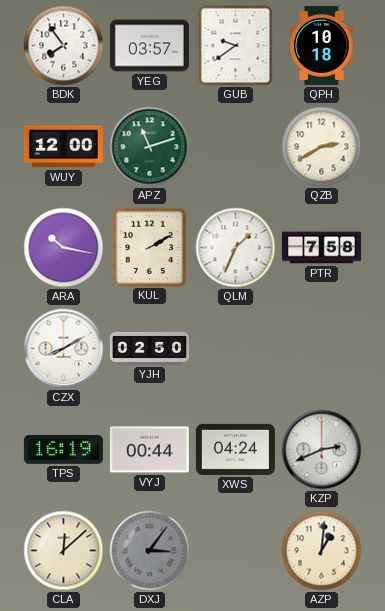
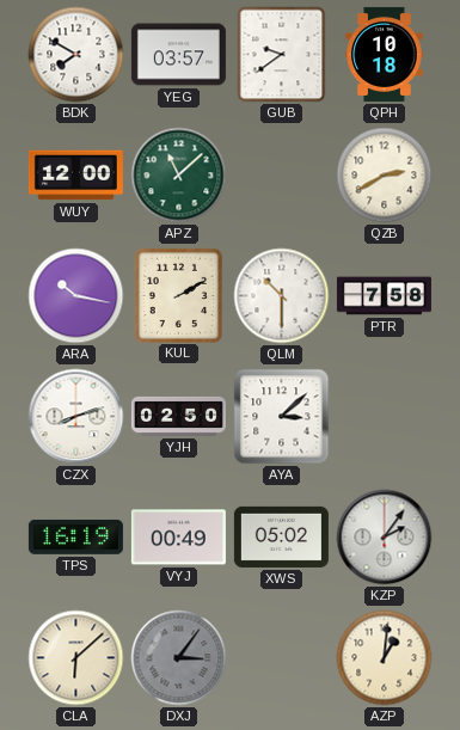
BDK: 7:54 -> 7:50 (76, 55)
APZ: 11:12 -> 11:08 (179, 176)
QLM: 1:34 -> 10:30 (282, 296)
CZX: 8:10 -> 8:12 (76, 417)
AYA: none -> 3:08 (282, 417)
VYJ: 00:44 -> 00:49 (178, 538)
XWS: 04:24 -> 05:02 (281, 536)
KZP: 2:41 -> 2:06 (385, 538)
CLA: 12:08 -> 6:08 (76, 658)
